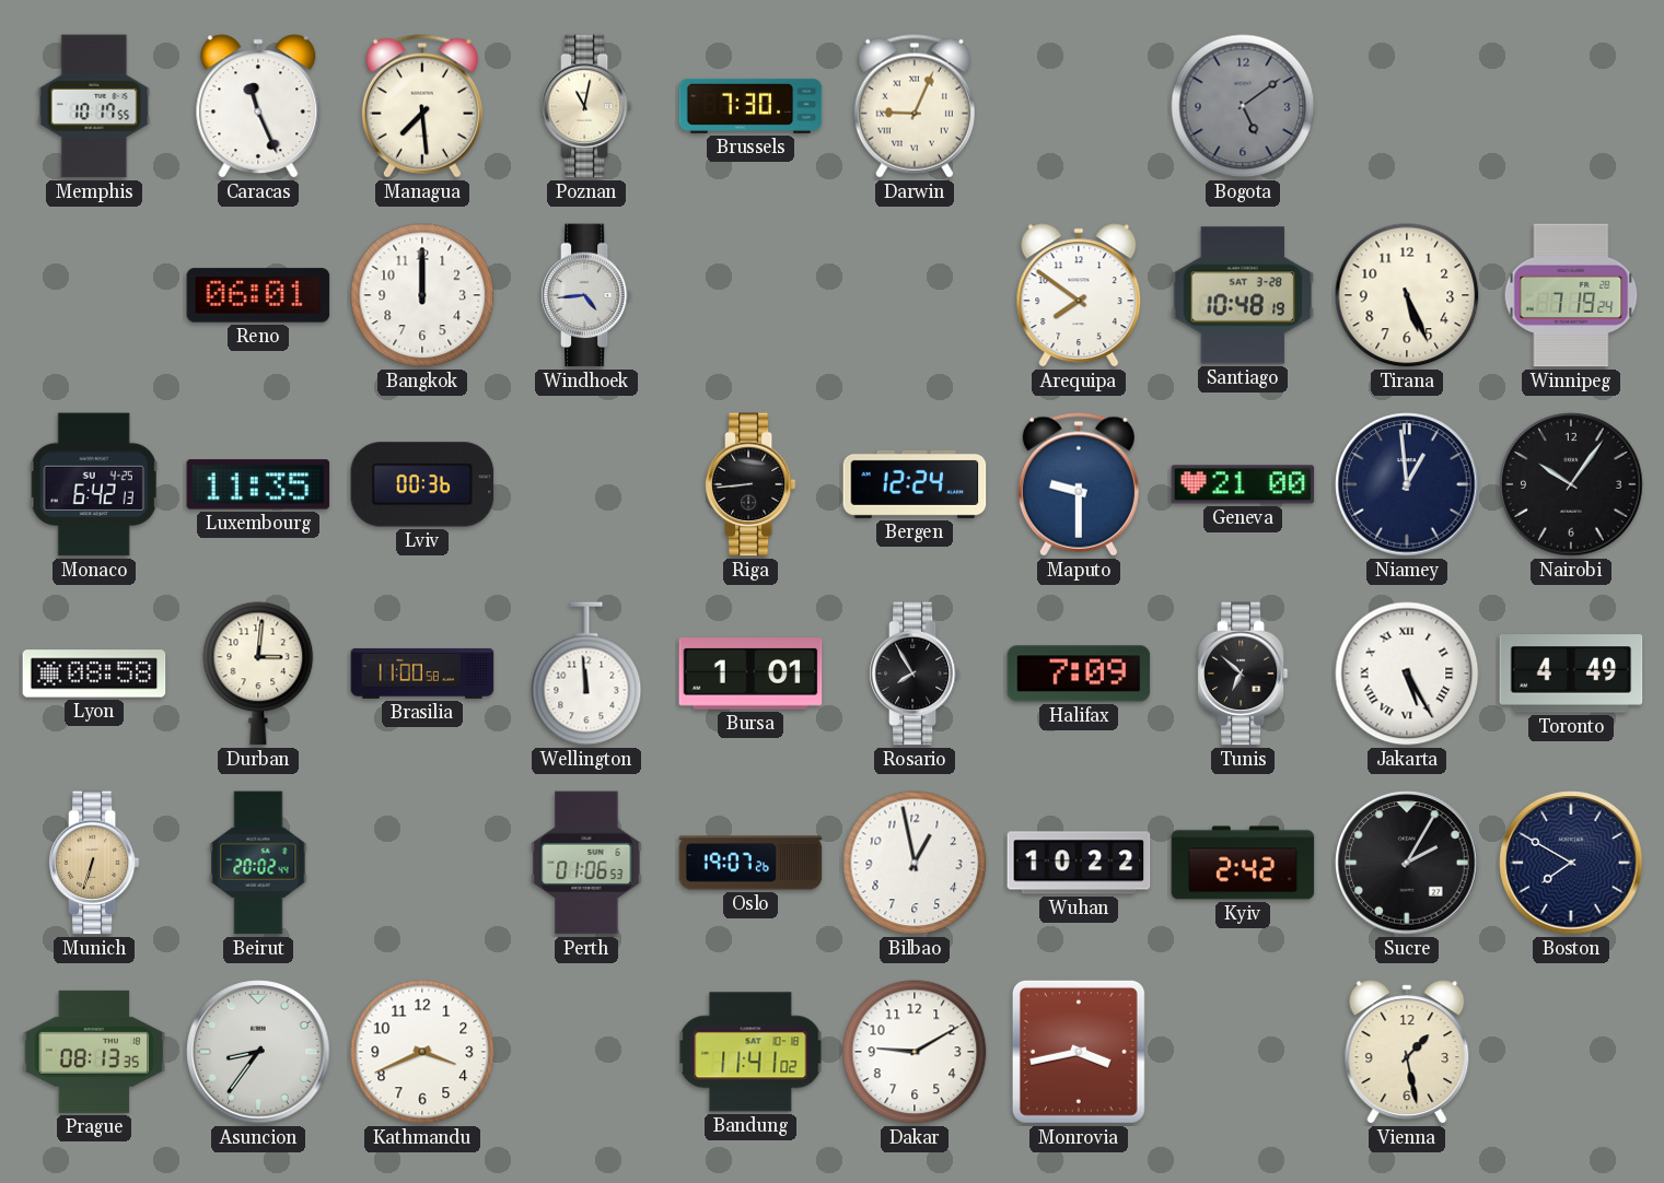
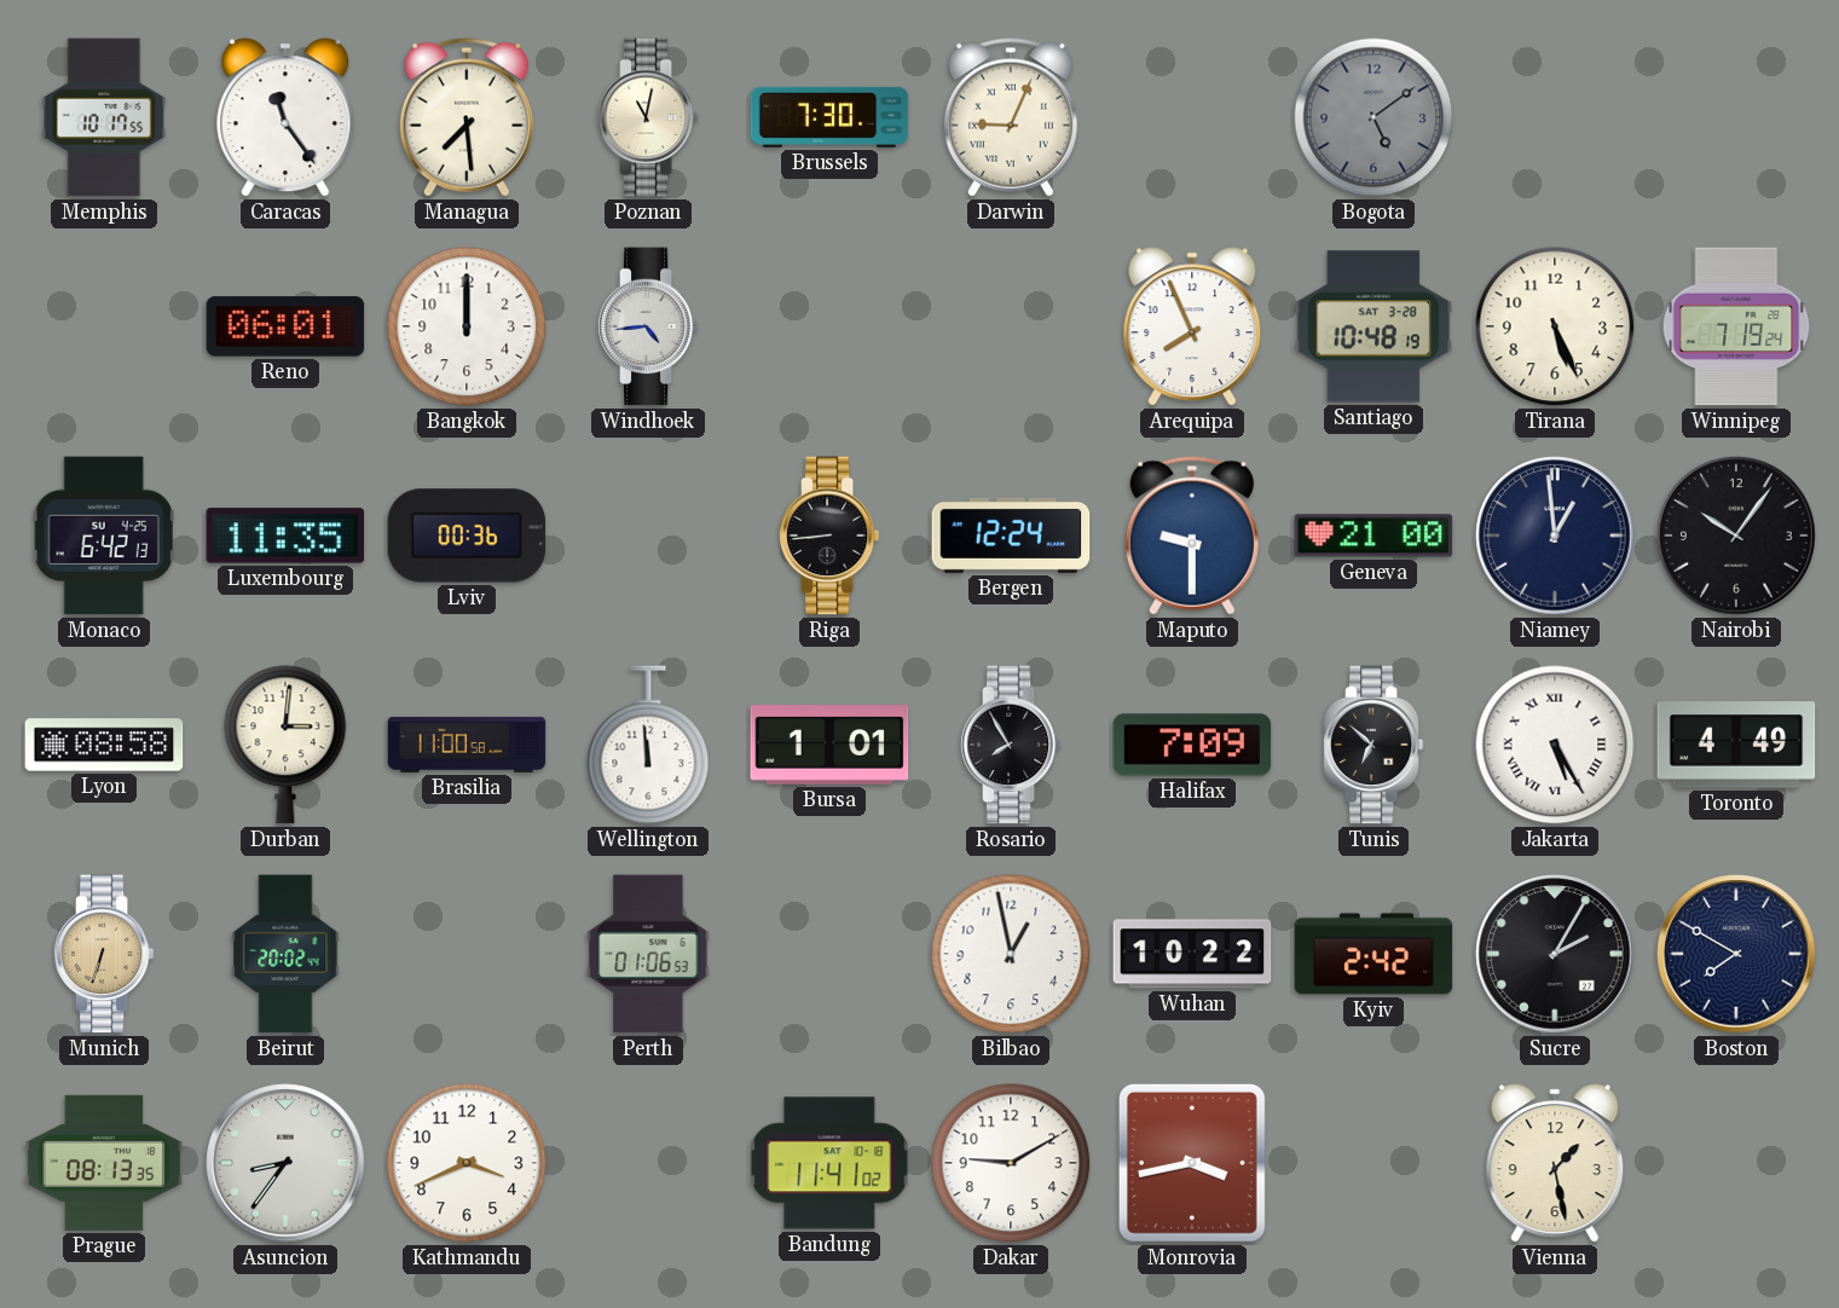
Caracas: 11:26 -> 11:24 (285, 117)
Arequipa: 7:51 -> 7:56 (1192, 326)
Oslo: 19:07 -> none (750, 863)
